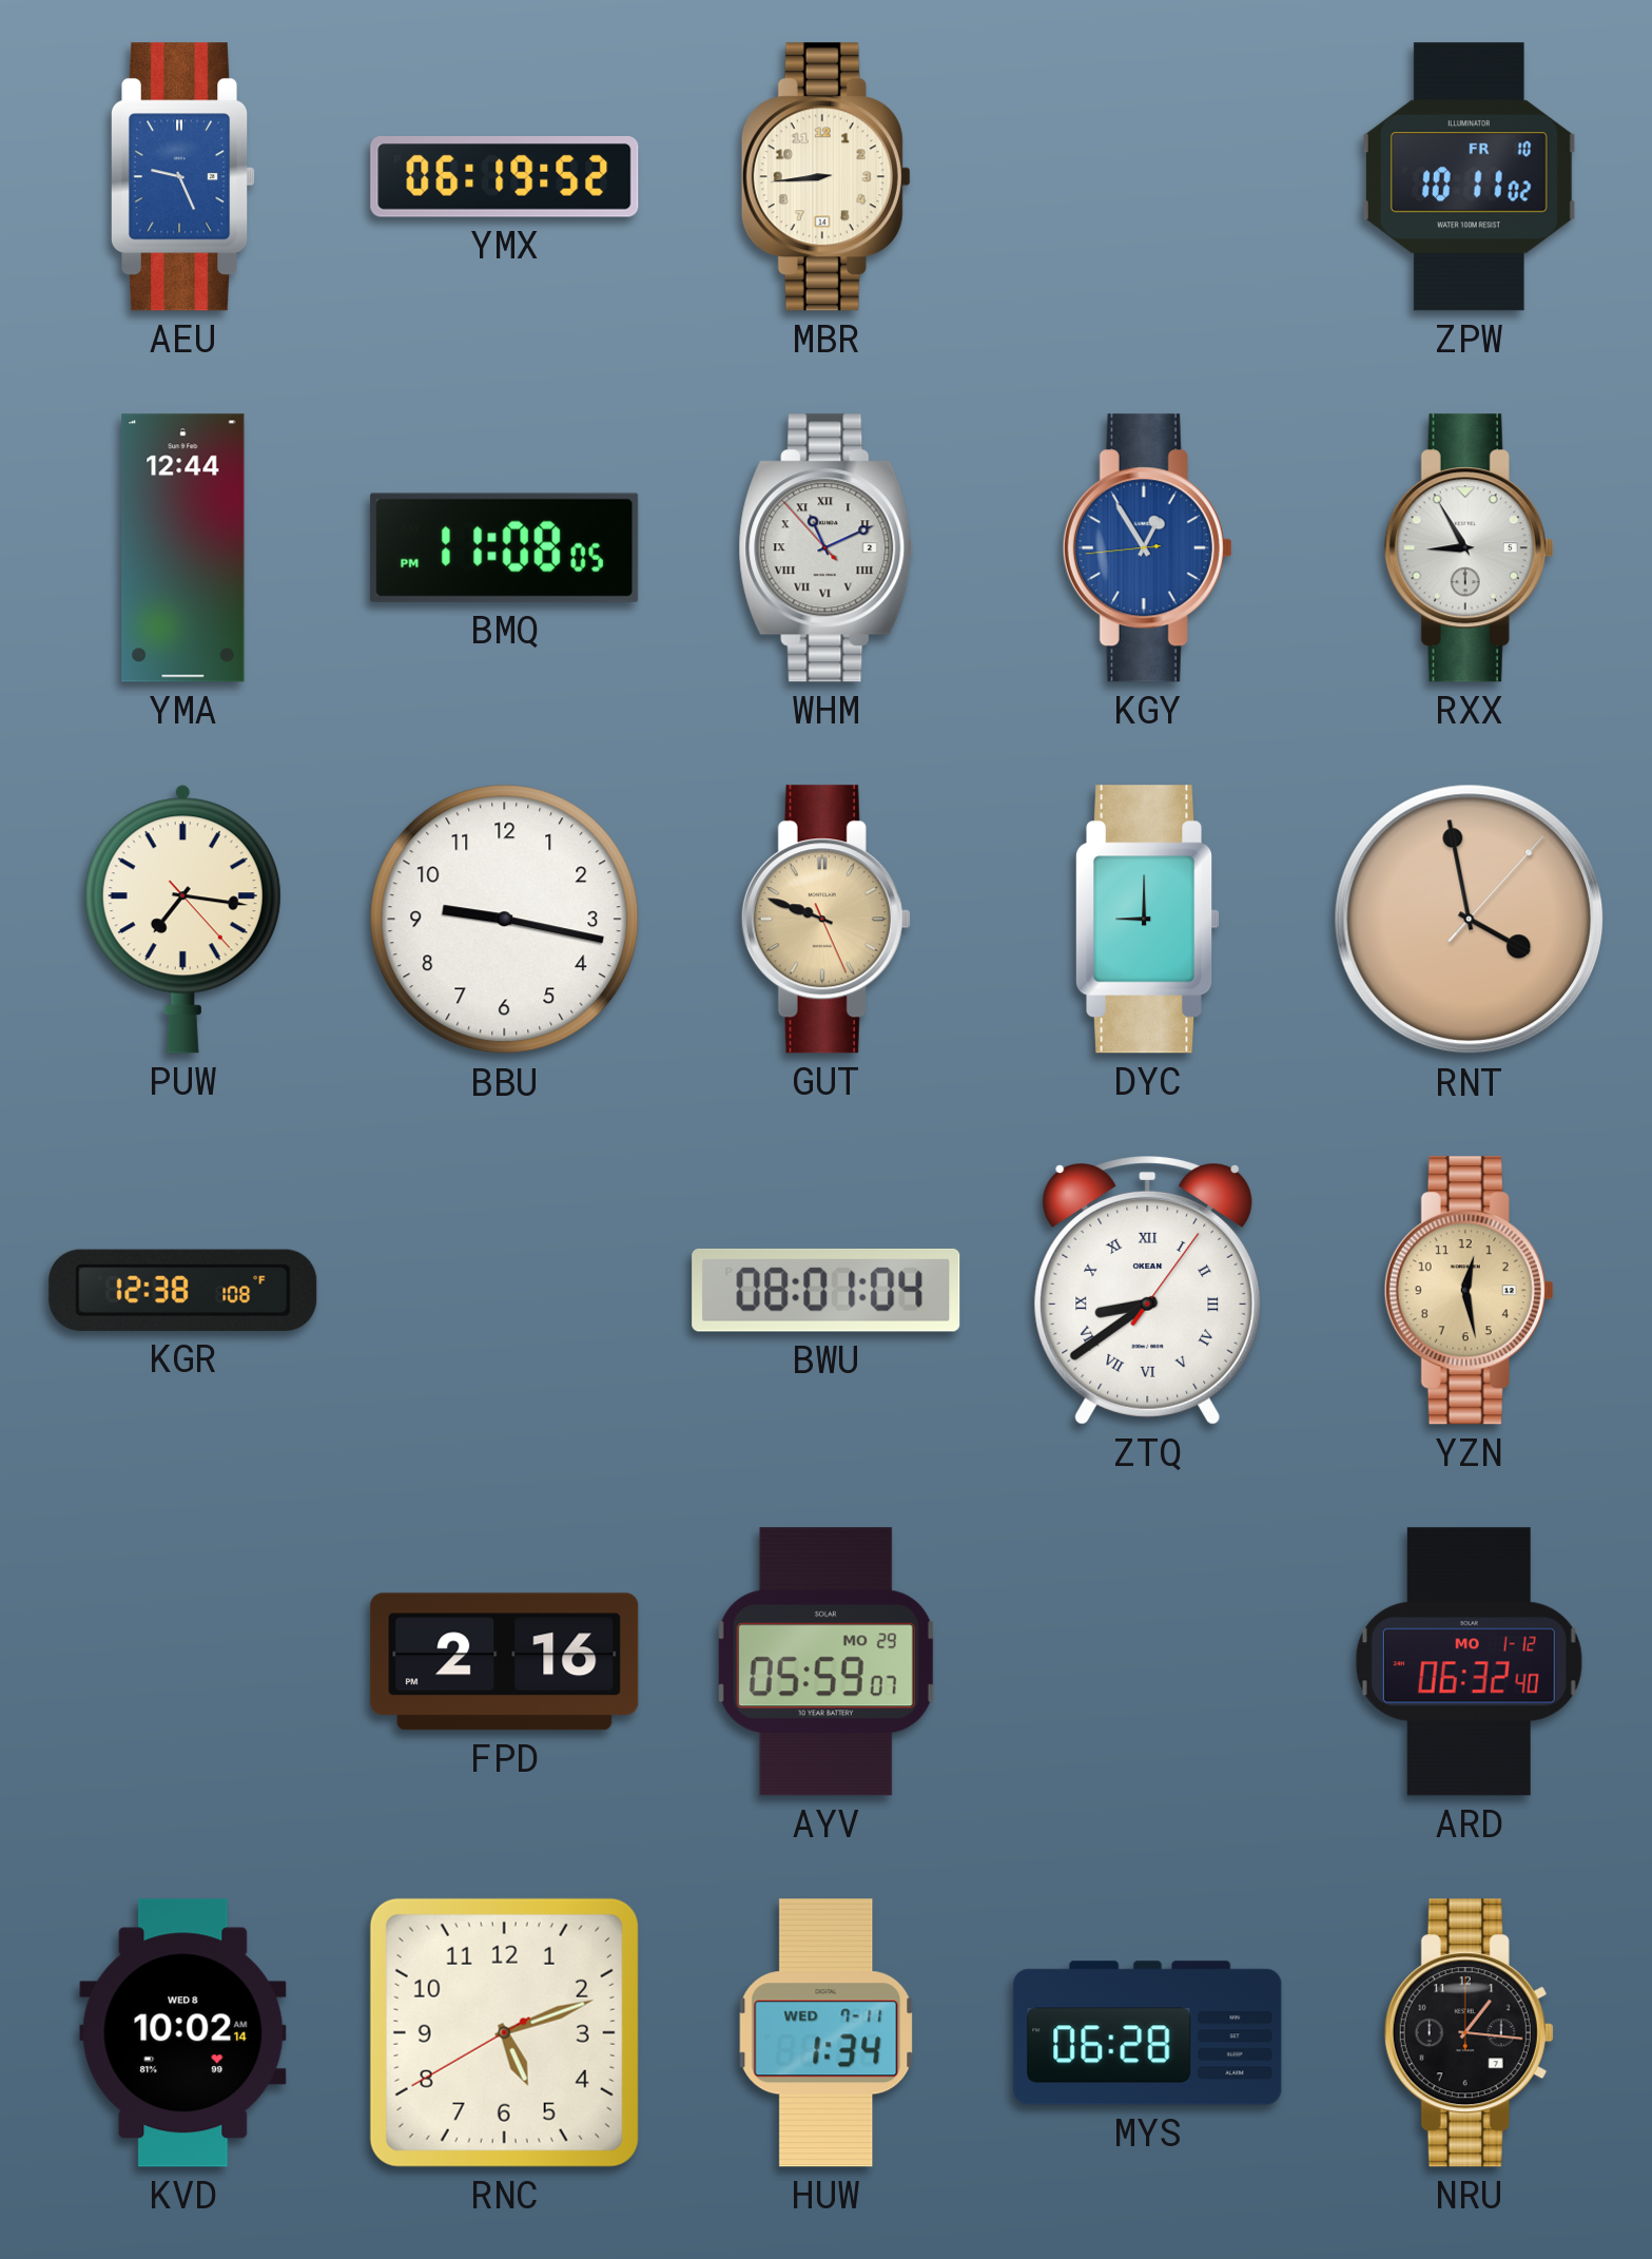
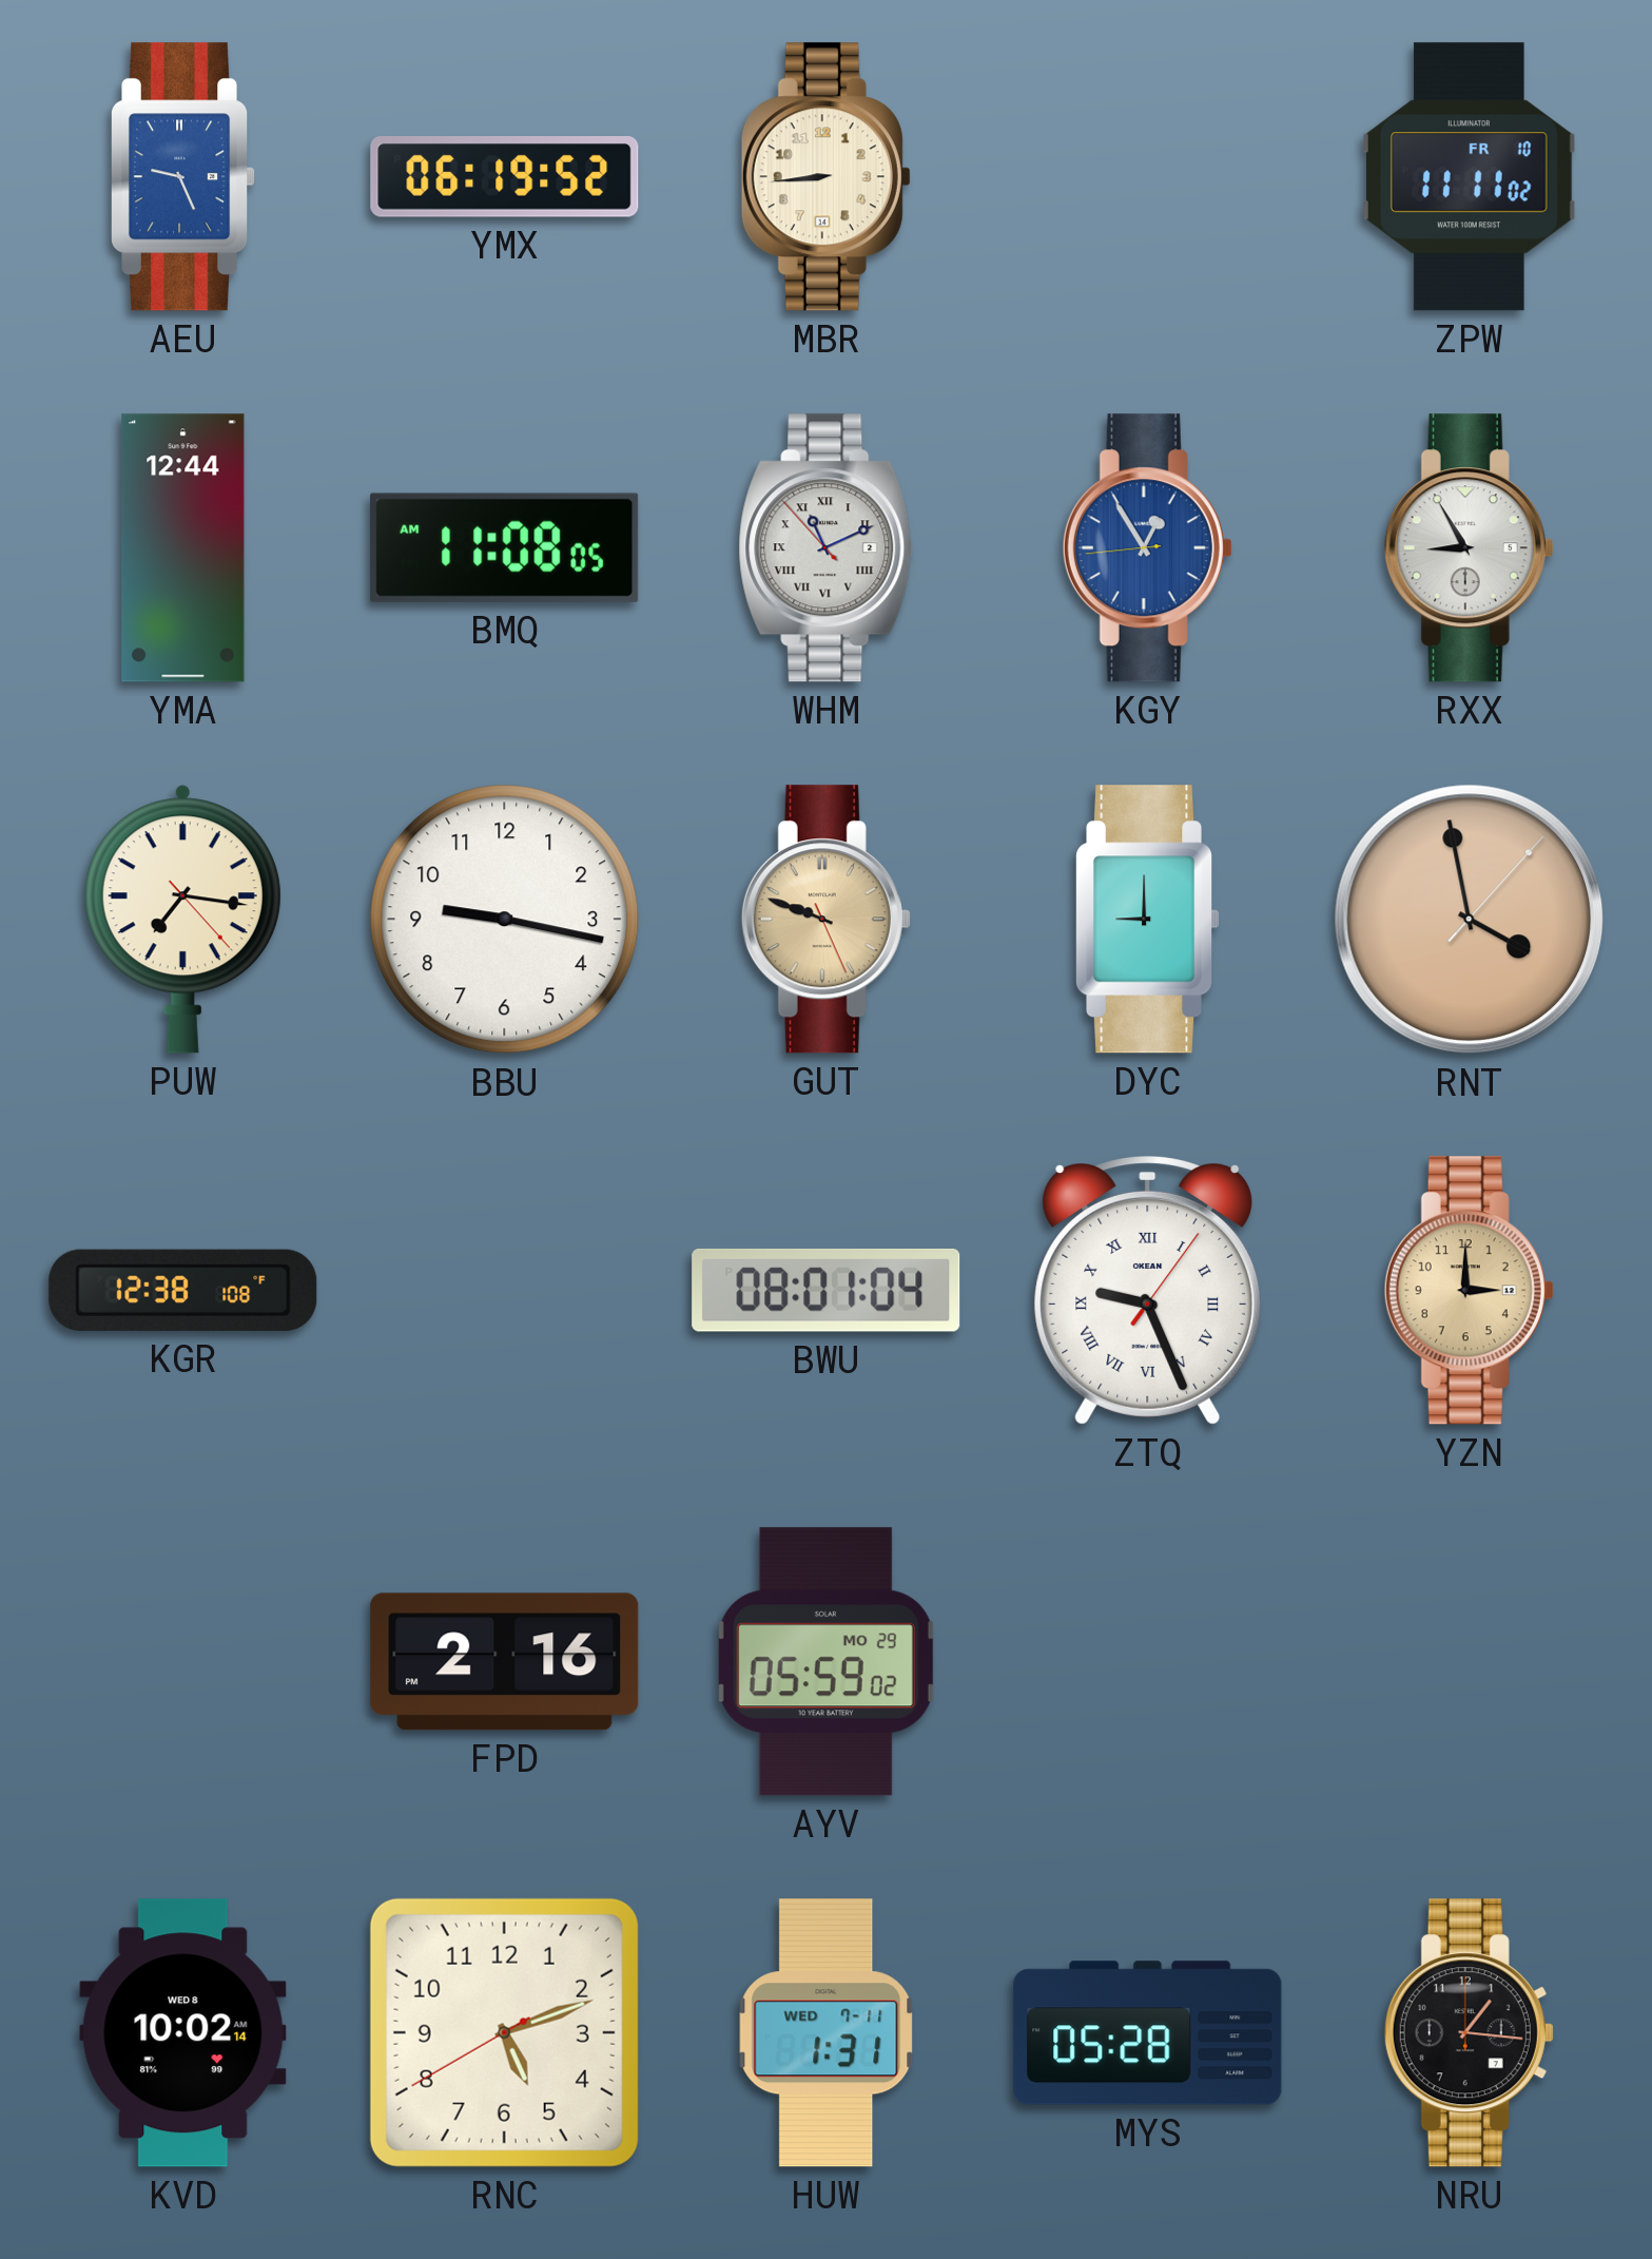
ZPW: 10:11 -> 11:11 (1469, 177)
BMQ: 11:08:05 PM -> 11:08:05 AM (505, 547)
ZTQ: 8:39 -> 9:26 (1148, 1291)
YZN: 12:28 -> 3:00 (1469, 1291)
AYV: 05:59:07 -> 05:59:02 (825, 1662)
ARD: 06:32 -> none (1469, 1662)
HUW: 1:34 -> 1:31 (827, 2033)
MYS: 06:28 -> 05:28 (1148, 2033)
